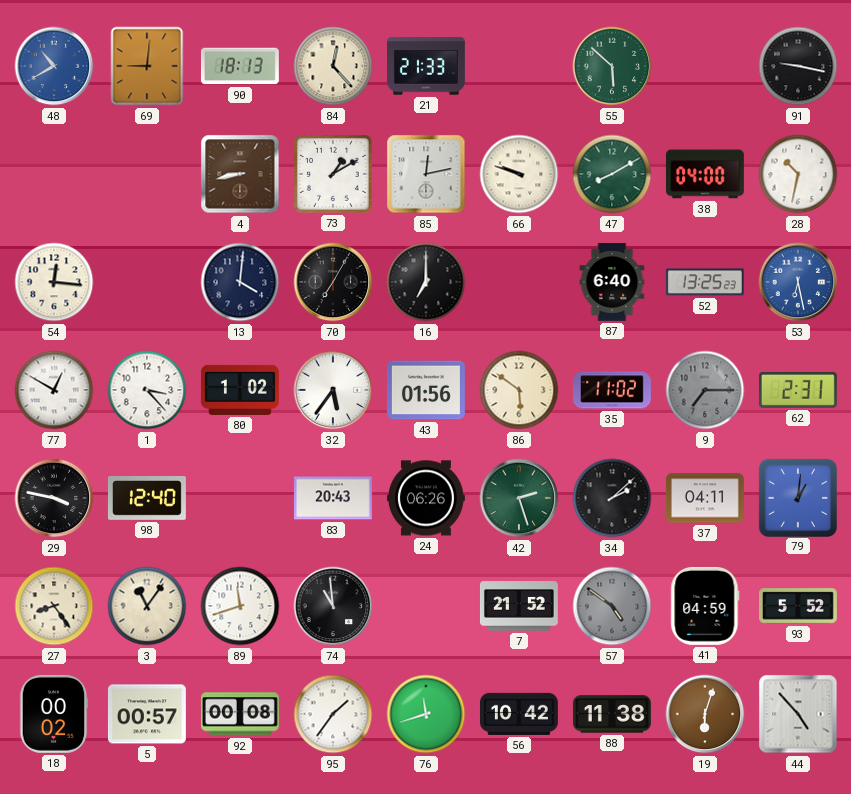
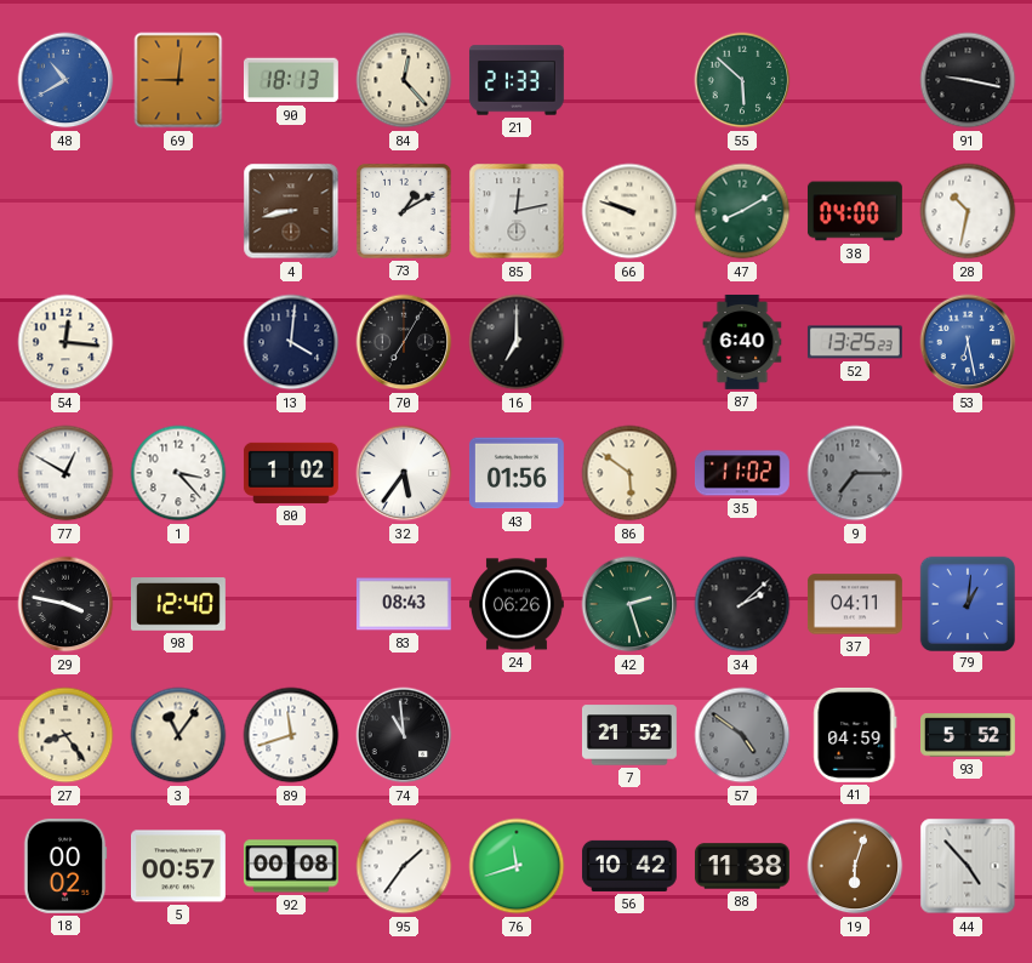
62: 2:31 -> none (798, 390)
83: 20:43 -> 08:43 (404, 604)
